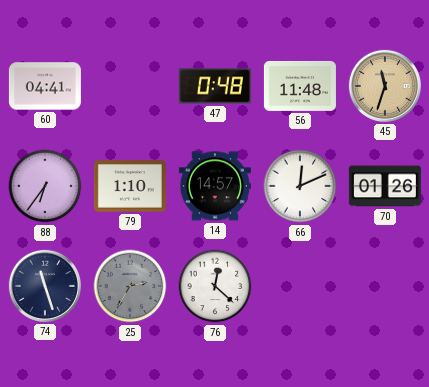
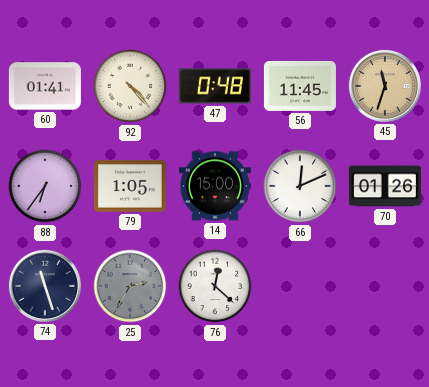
60: 04:41 -> 01:41 (45, 86)
92: none -> 4:23 (130, 86)
56: 11:48 -> 11:45 (300, 86)
79: 1:10 -> 1:05 (130, 186)
14: 14:57 -> 15:00 (215, 186)
